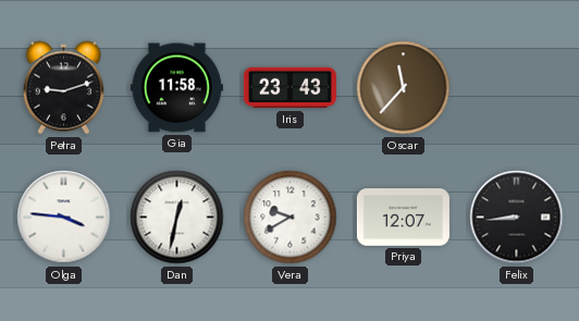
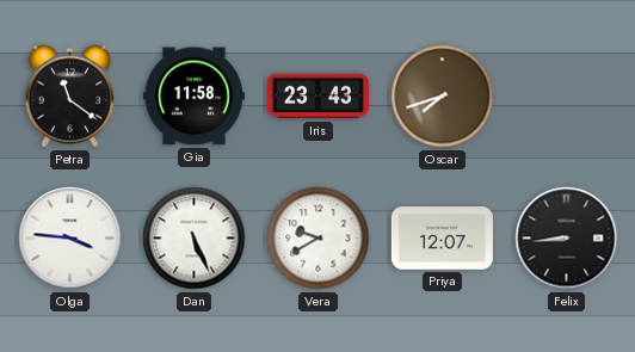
Petra: 9:12 -> 11:21 (69, 97)
Oscar: 11:37 -> 7:42 (443, 97)
Dan: 12:32 -> 5:26 (195, 239)
